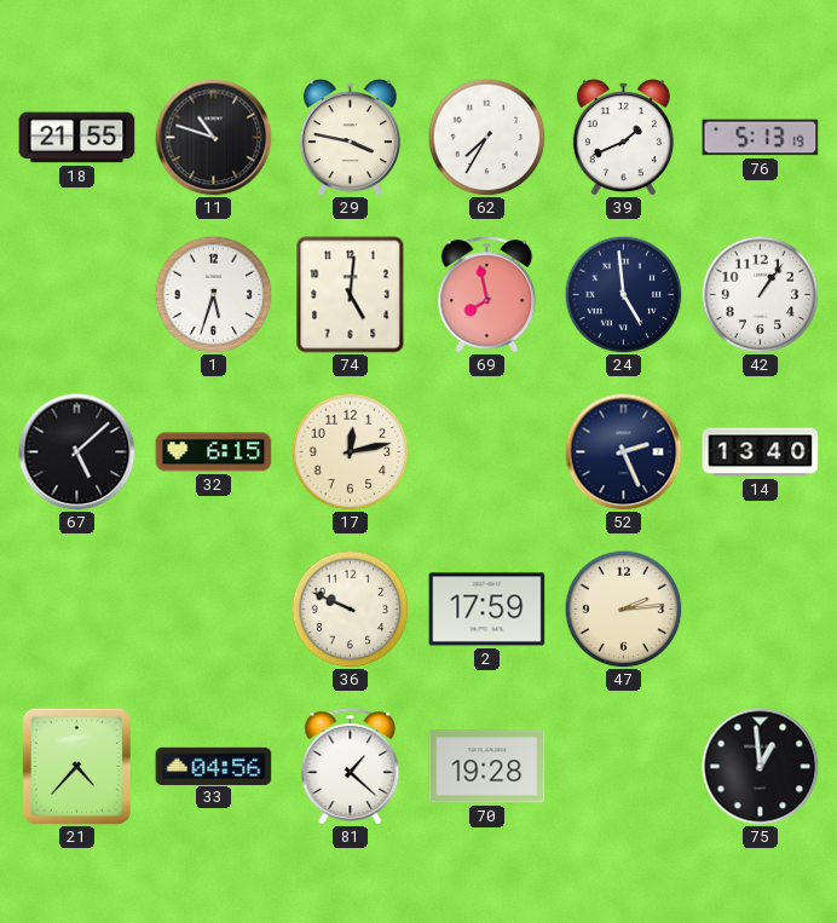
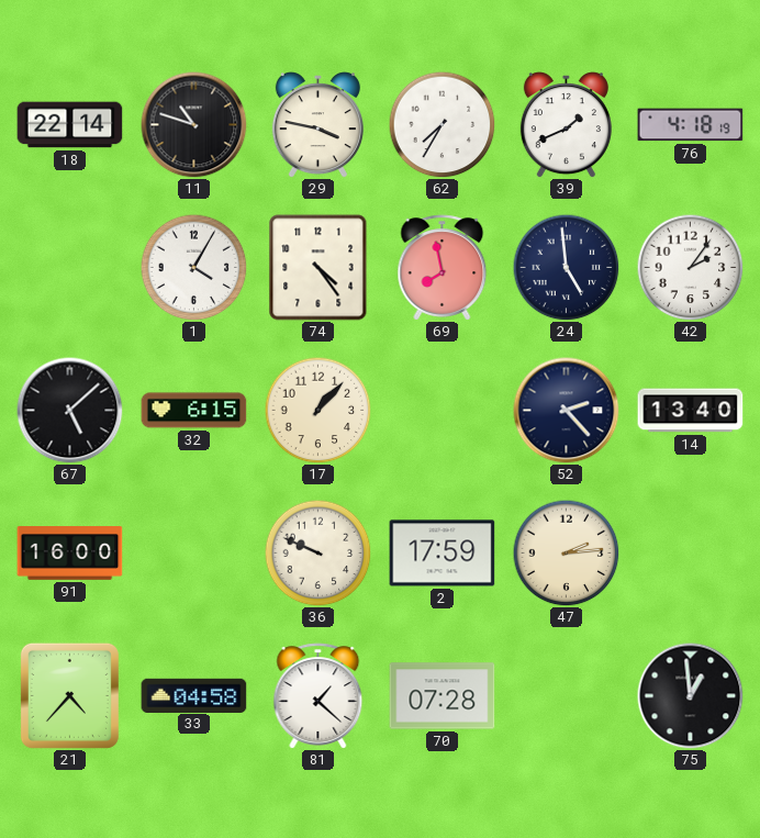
18: 21:55 -> 22:14 (70, 125)
76: 5:13 -> 4:18 (691, 125)
1: 5:33 -> 4:05 (193, 267)
74: 5:01 -> 4:24 (318, 268)
42: 1:06 -> 2:06 (690, 267)
17: 12:13 -> 1:07 (317, 410)
52: 2:26 -> 2:23 (567, 411)
91: none -> 16:00 (70, 554)
33: 04:56 -> 04:58 (194, 695)
70: 19:28 -> 07:28 (443, 696)
